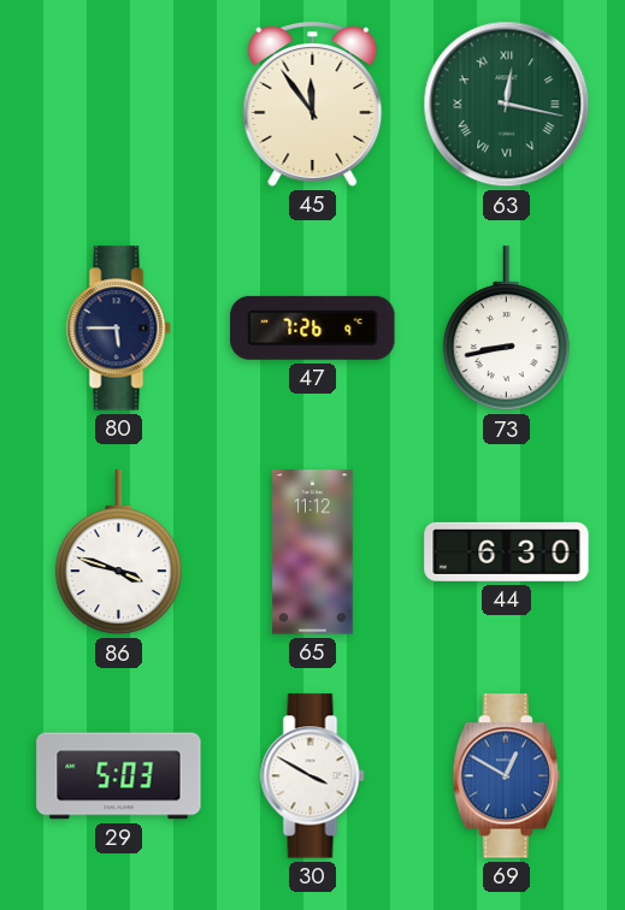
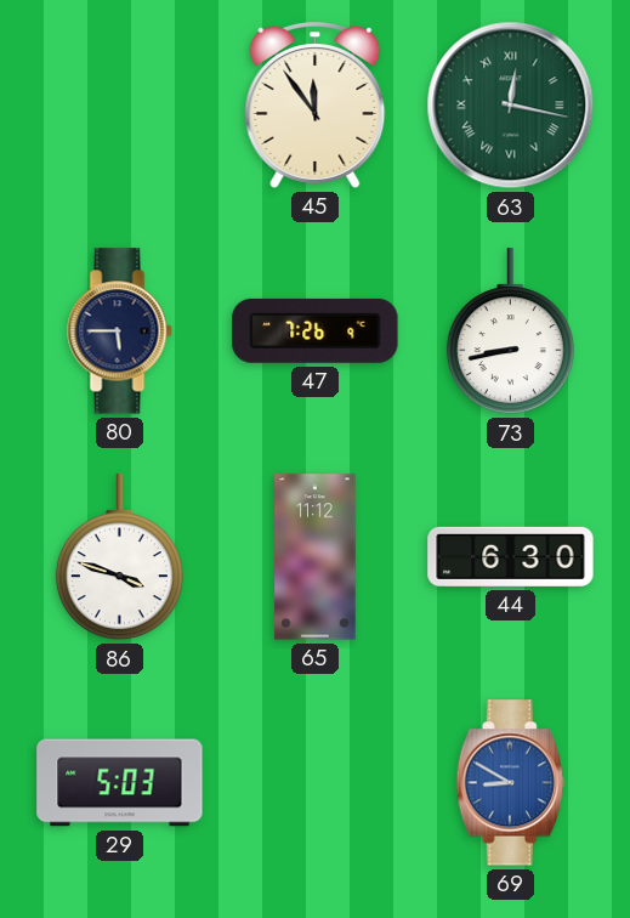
30: 3:50 -> none (313, 776)
69: 12:50 -> 8:50 (510, 783)
